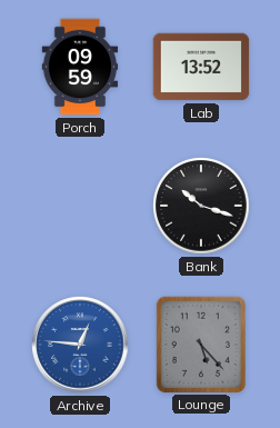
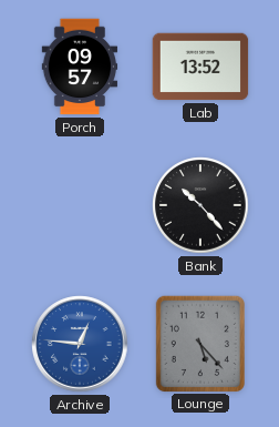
Porch: 09:59 -> 09:57 (80, 67)
Bank: 10:18 -> 10:23 (200, 205)
